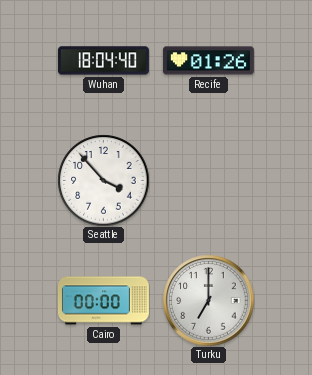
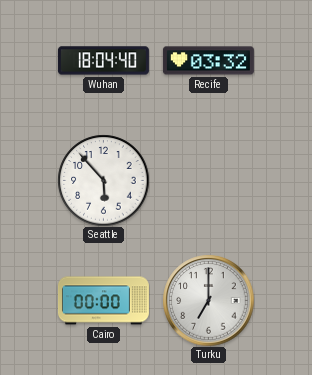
Recife: 01:26 -> 03:32 (208, 61)
Seattle: 3:53 -> 5:53 (103, 180)
